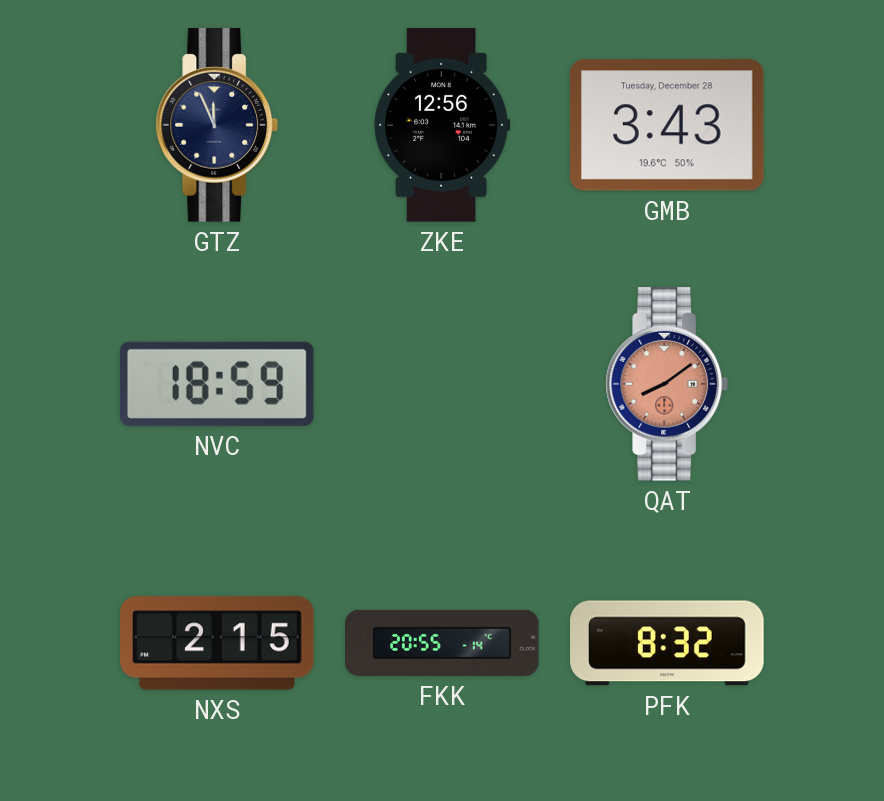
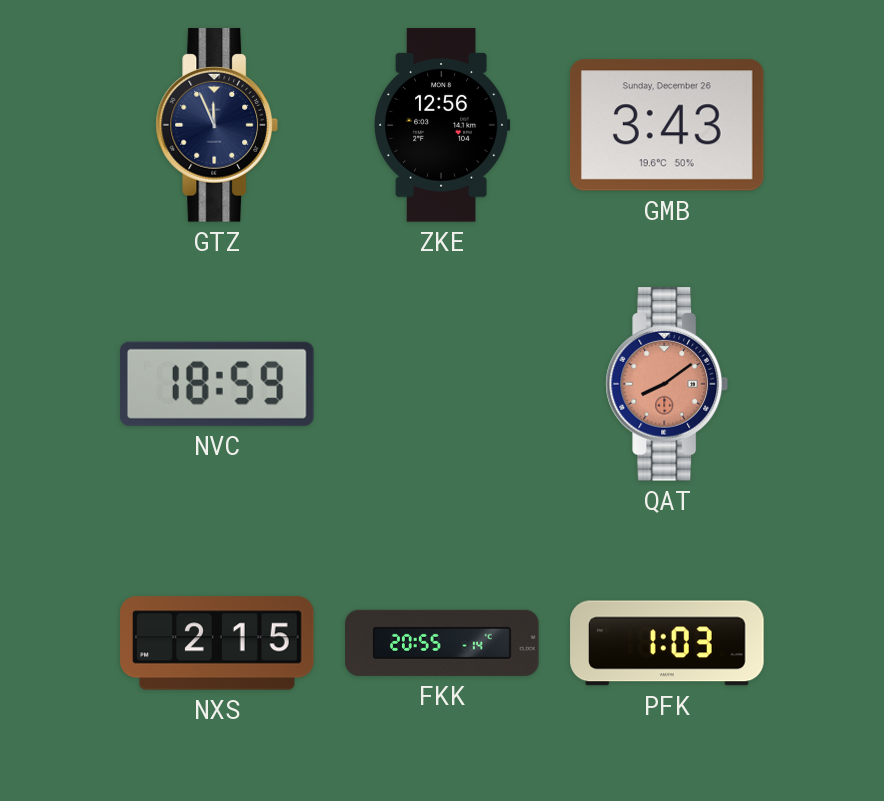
GMB date: Tuesday, December 28 -> Sunday, December 26 (668, 125)
PFK: 8:32 -> 1:03 (667, 643)
